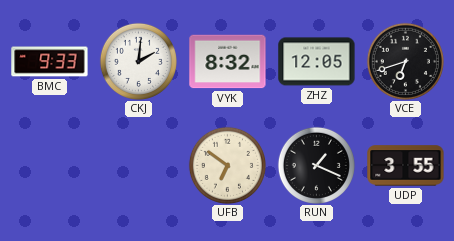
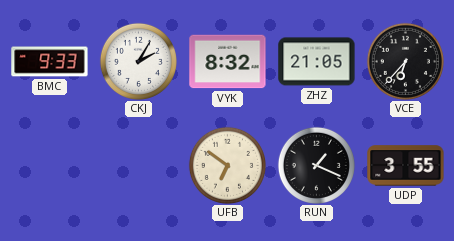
CKJ: 2:01 -> 2:05 (138, 61)
ZHZ: 12:05 -> 21:05 (317, 62)
VCE: 6:42 -> 6:37 (405, 61)
